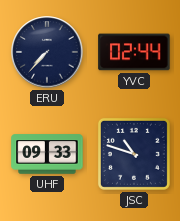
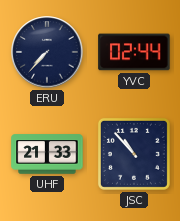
UHF: 09:33 -> 21:33 (47, 154)
JSC: 10:48 -> 10:53 (134, 154)
